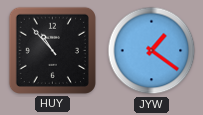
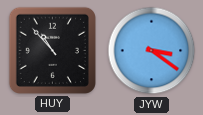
JYW: 1:21 -> 3:21 (152, 51)
